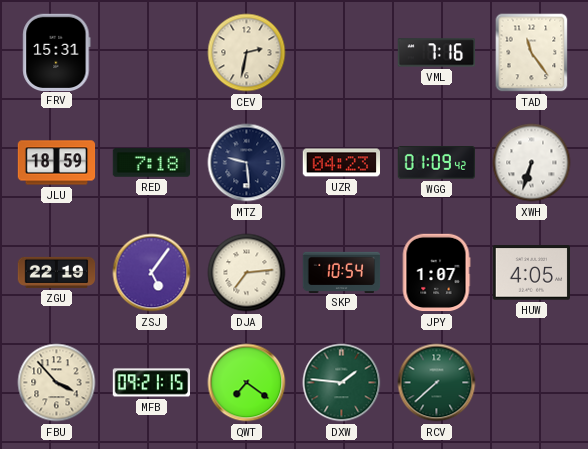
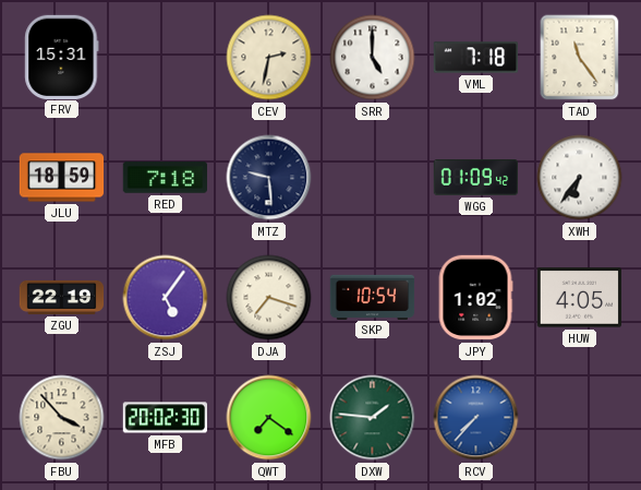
SRR: none -> 5:00 (373, 58)
VML: 7:16 -> 7:18 (475, 58)
UZR: 04:23 -> none (341, 163)
XWH: 6:33 -> 6:36 (580, 178)
DJA: 7:14 -> 7:18 (269, 298)
JPY: 1:07 -> 1:02 (475, 298)
MFB: 09:21 -> 20:02 (166, 418)
RCV: 7:38 -> 7:37 (476, 418)
RCV dial: green -> blue (476, 418)
